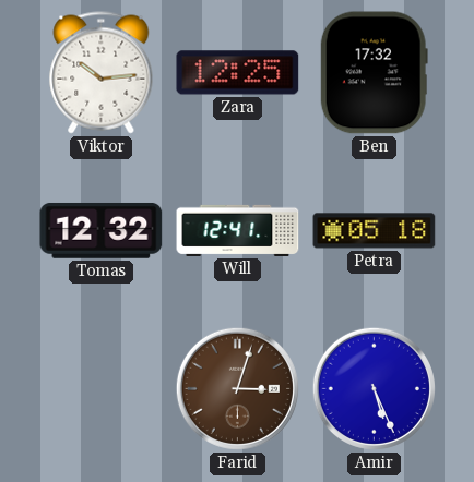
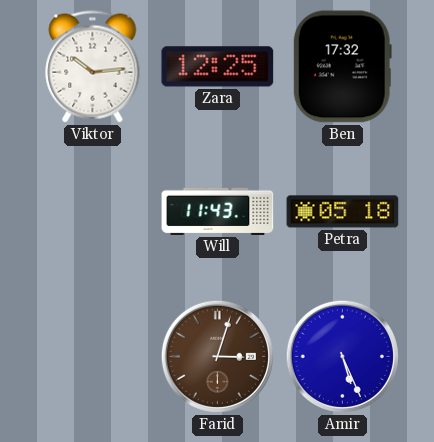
Tomas: 12:32 -> none (102, 230)
Will: 12:41 -> 11:43 (218, 211)
